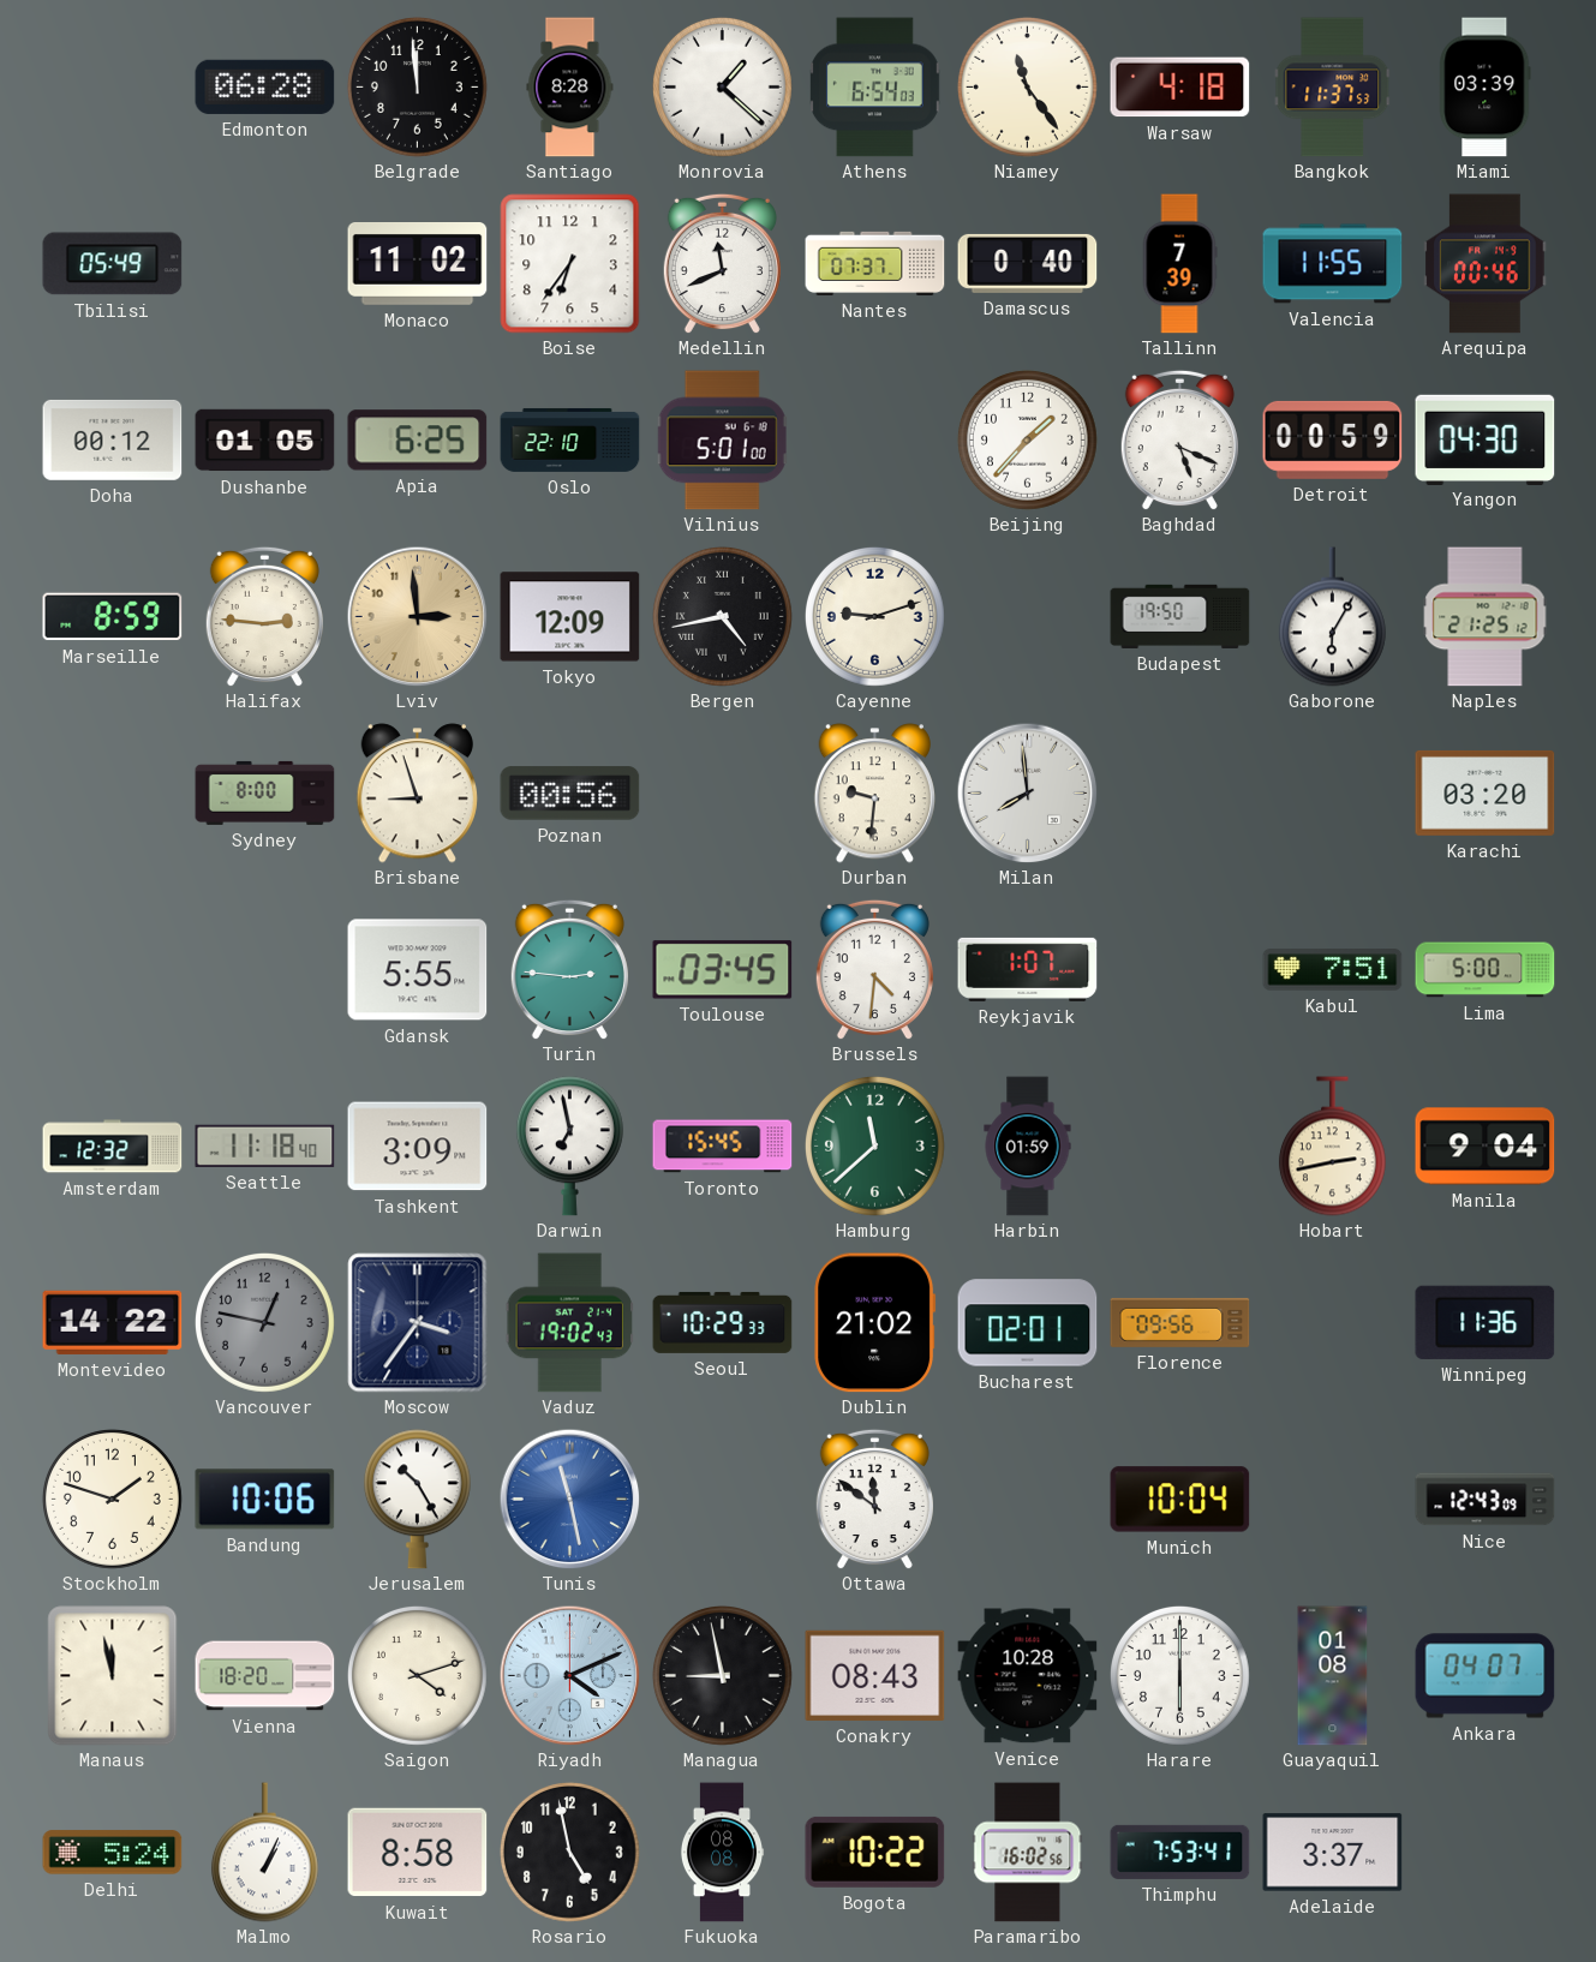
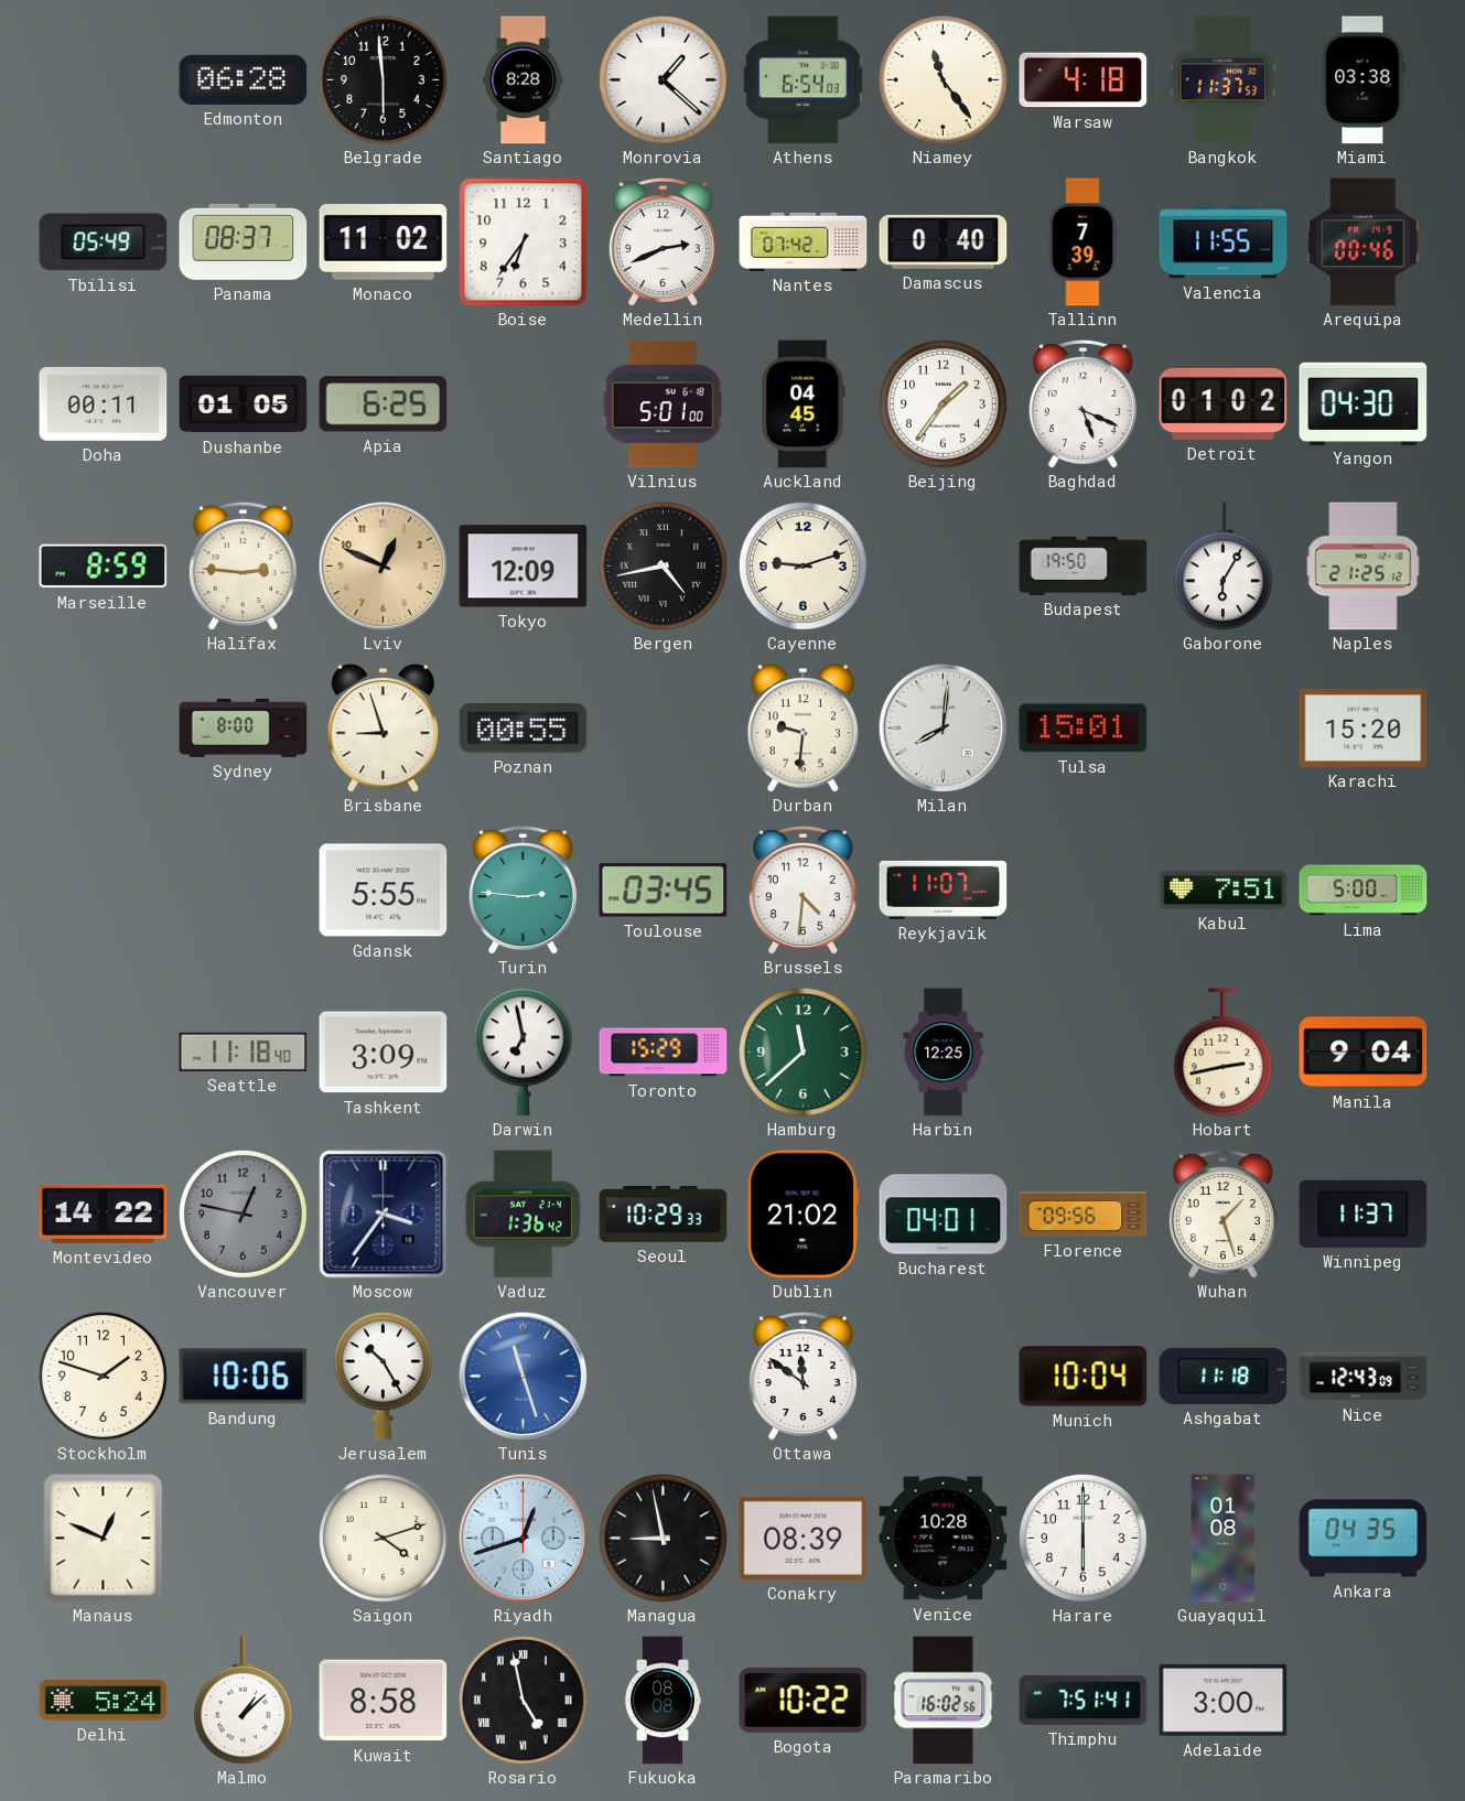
Belgrade: 11:59 -> 5:59 (383, 79)
Miami: 03:39 -> 03:38 (1364, 80)
Panama: none -> 08:37 (244, 241)
Medellin: 11:41 -> 2:41 (663, 241)
Nantes: 07:37 -> 07:42 (804, 241)
Doha: 00:12 -> 00:11 (104, 403)
Oslo: 22:10 -> none (570, 441)
Auckland: none -> 04:45 (804, 405)
Beijing: 1:37 -> 1:36 (942, 403)
Detroit: 00:59 -> 01:02 (1224, 403)
Lviv: 2:59 -> 12:49 (383, 565)
Poznan: 00:56 -> 00:55 (524, 729)
Milan: 7:59 -> 8:01 (942, 727)
Tulsa: none -> 15:01 (1084, 729)
Karachi: 03:20 -> 15:20 (1364, 727)
Reykjavik: 1:07 -> 11:07 (944, 889)
Amsterdam: 12:32 -> none (113, 1147)
Toronto: 15:45 -> 15:29 (664, 1053)
Harbin: 01:59 -> 12:25 (944, 1053)
Vaduz: 19:02 -> 1:36 (523, 1215)
Bucharest: 02:01 -> 04:01 (944, 1215)
Wuhan: none -> 1:27 (1222, 1214)
Winnipeg: 11:36 -> 11:37 (1364, 1214)
Tunis: 11:28 -> 11:27 (523, 1376)
Ashgabat: none -> 11:18 (1224, 1376)
Manaus: 11:58 -> 12:49 (104, 1539)
Vienna: 18:20 -> none (265, 1676)
Riyadh: 4:11 -> 12:42 (523, 1538)
Conakry: 08:43 -> 08:39 (804, 1538)
Ankara: 04:07 -> 04:35 (1364, 1539)
Malmo: 1:04 -> 1:08 (243, 1701)
Rosario numerals: Arabic -> Roman (523, 1700)
Thimphu: 7:53 -> 7:51 (1084, 1700)
Adelaide: 3:37 -> 3:00 (1224, 1701)
